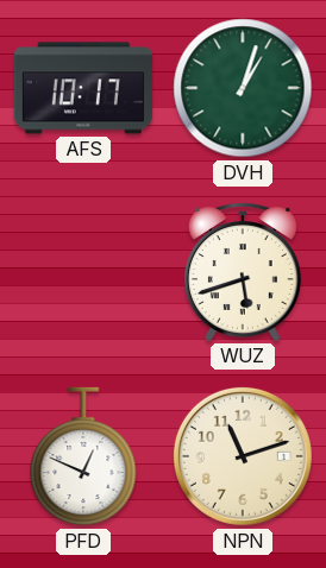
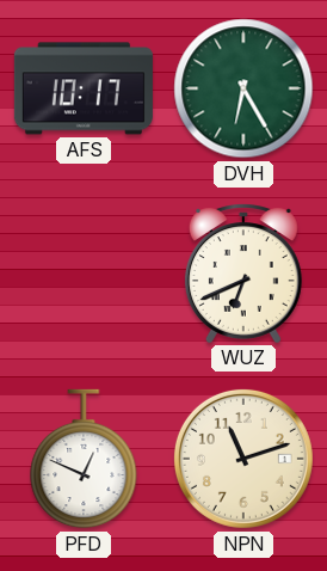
DVH: 1:03 -> 6:25 (243, 88)
WUZ: 5:42 -> 6:41 (243, 274)
